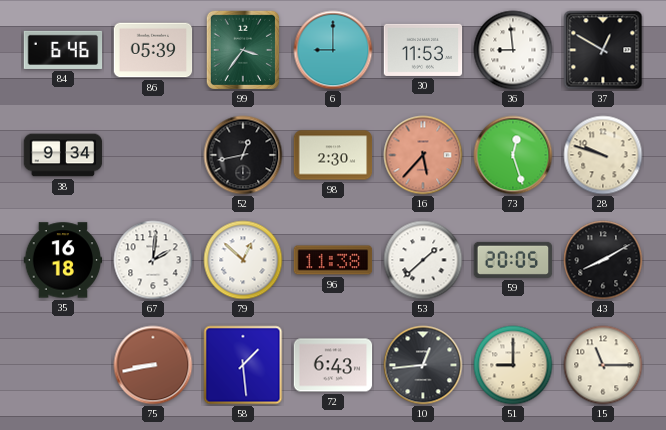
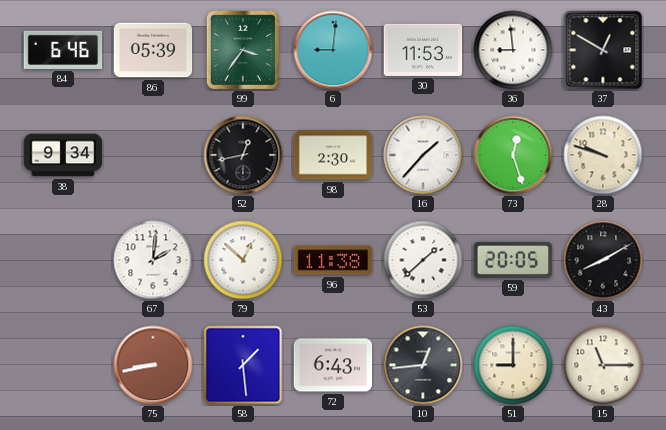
6: 9:00 -> 9:01 (333, 50)
16: 5:37 -> 1:37 (423, 155)
16 dial: salmon -> white (423, 155)
35: 16:18 -> none (63, 260)
